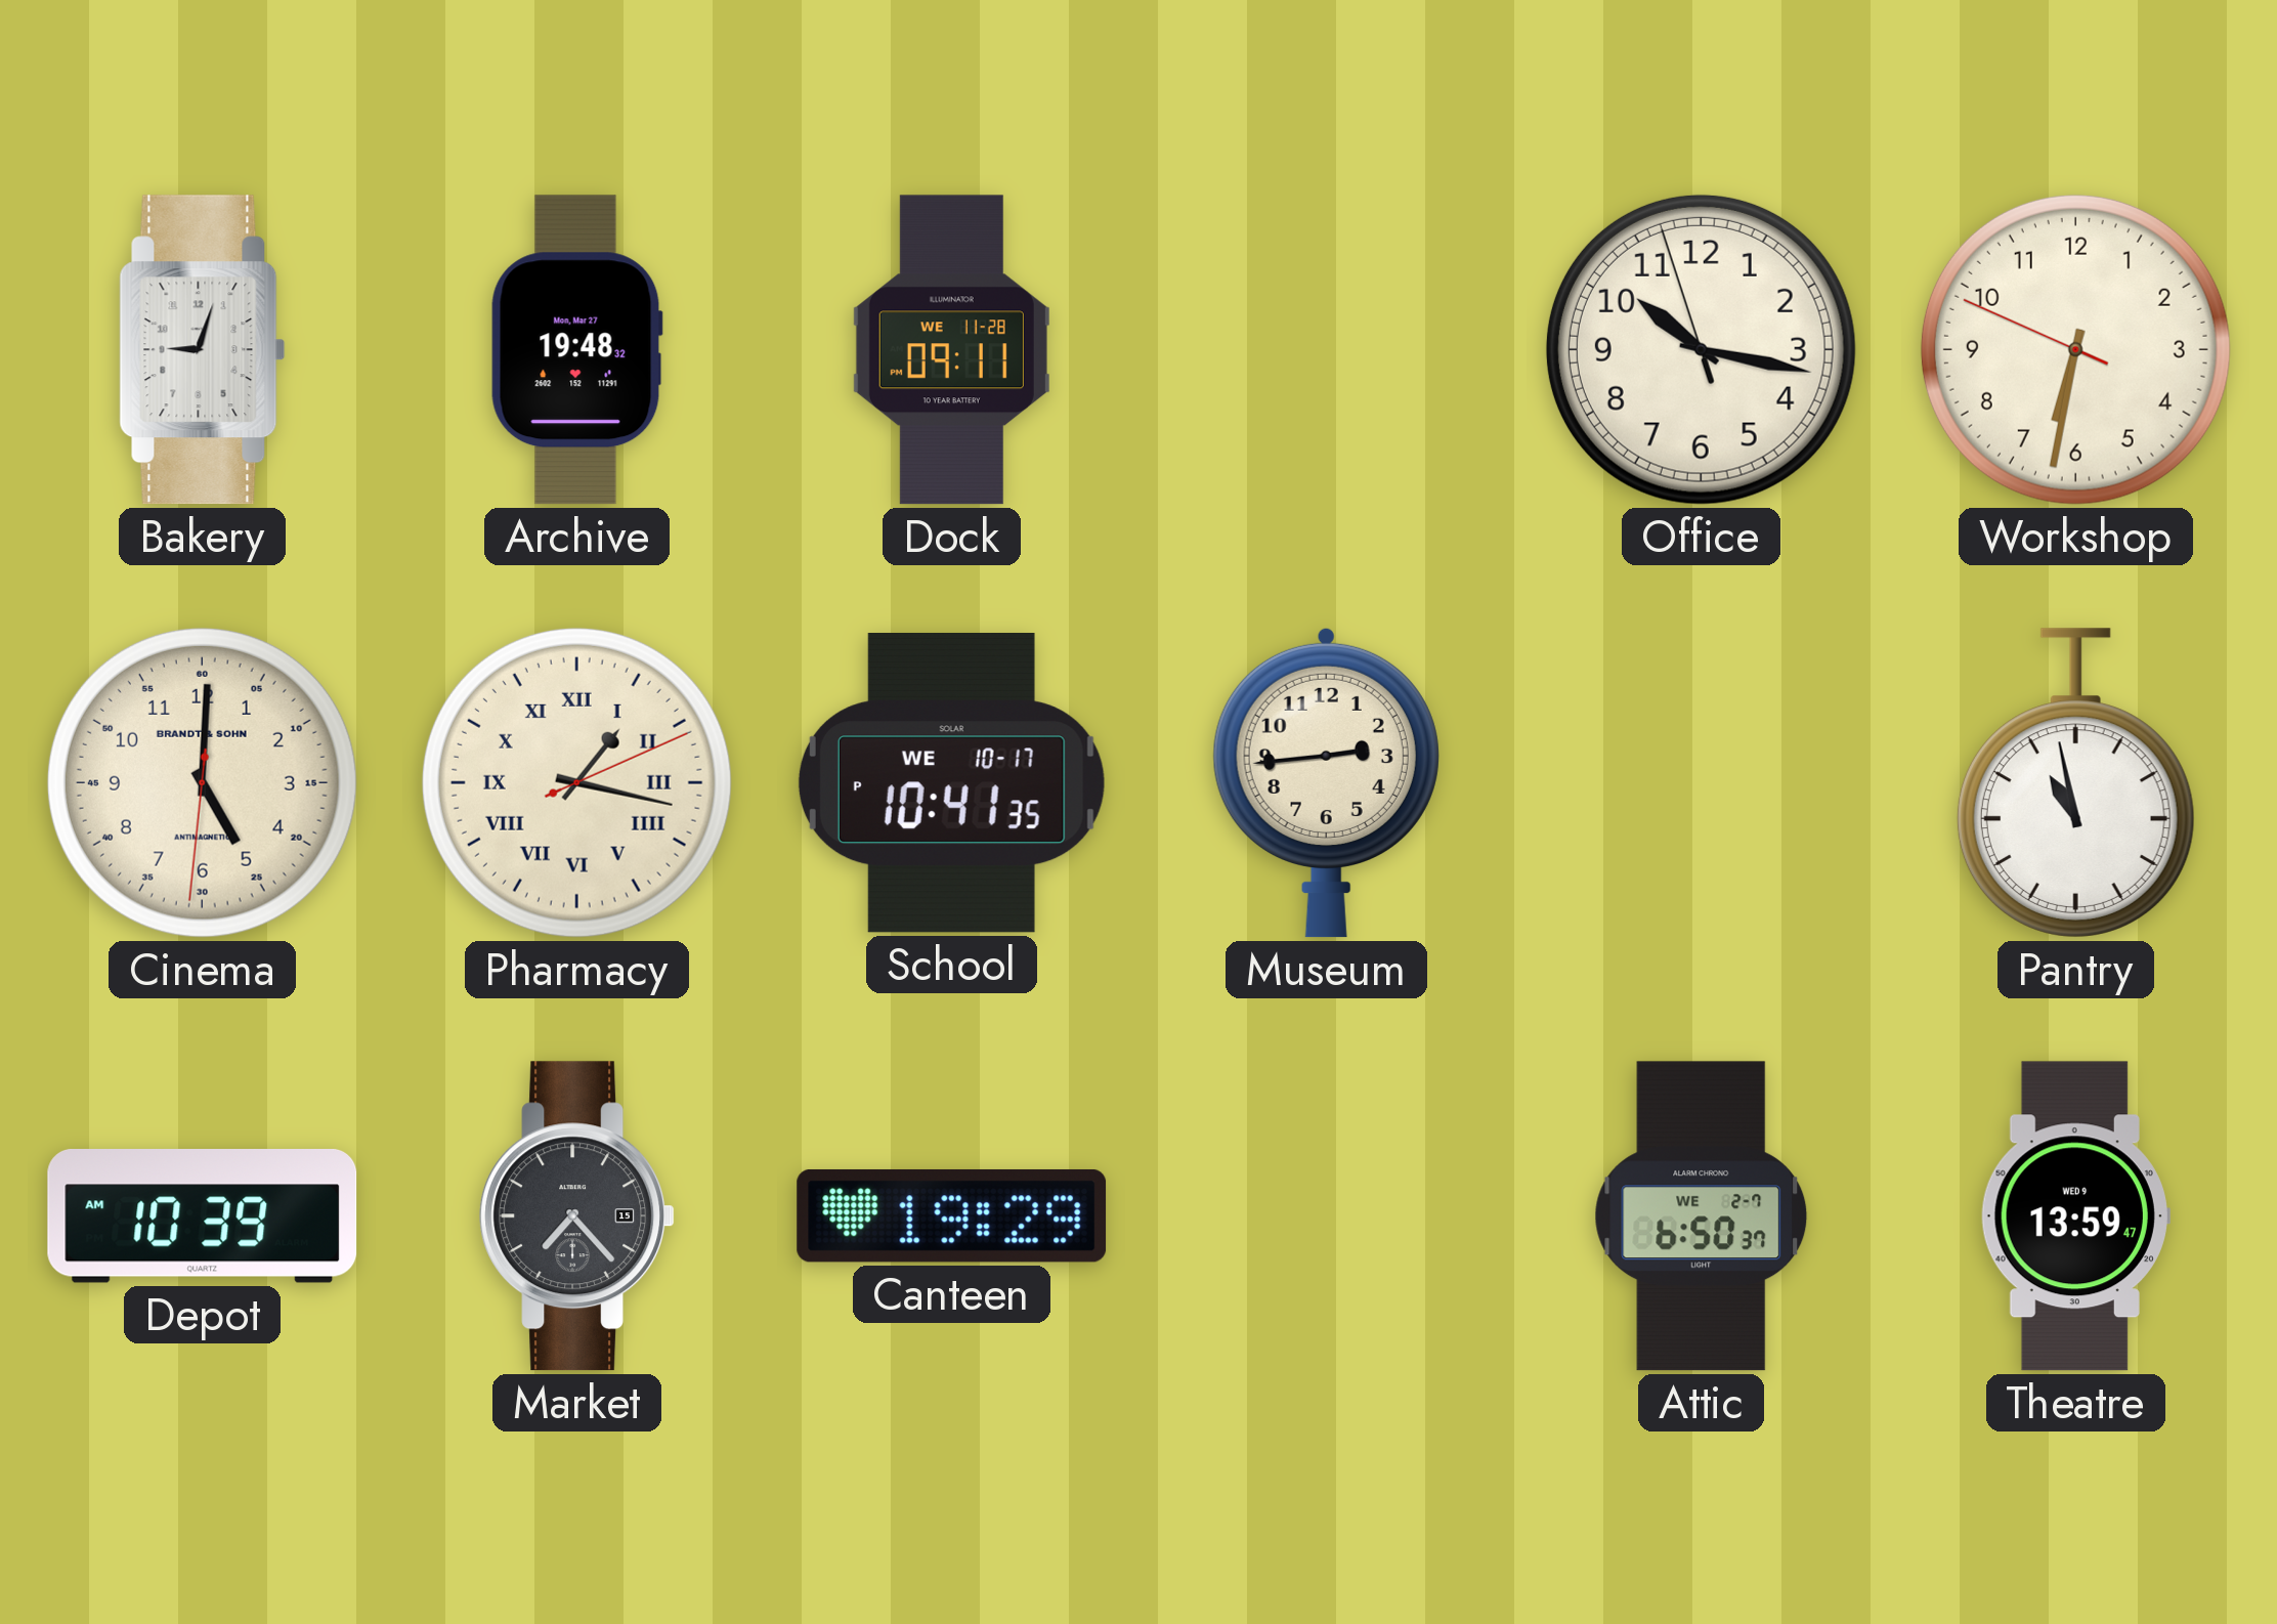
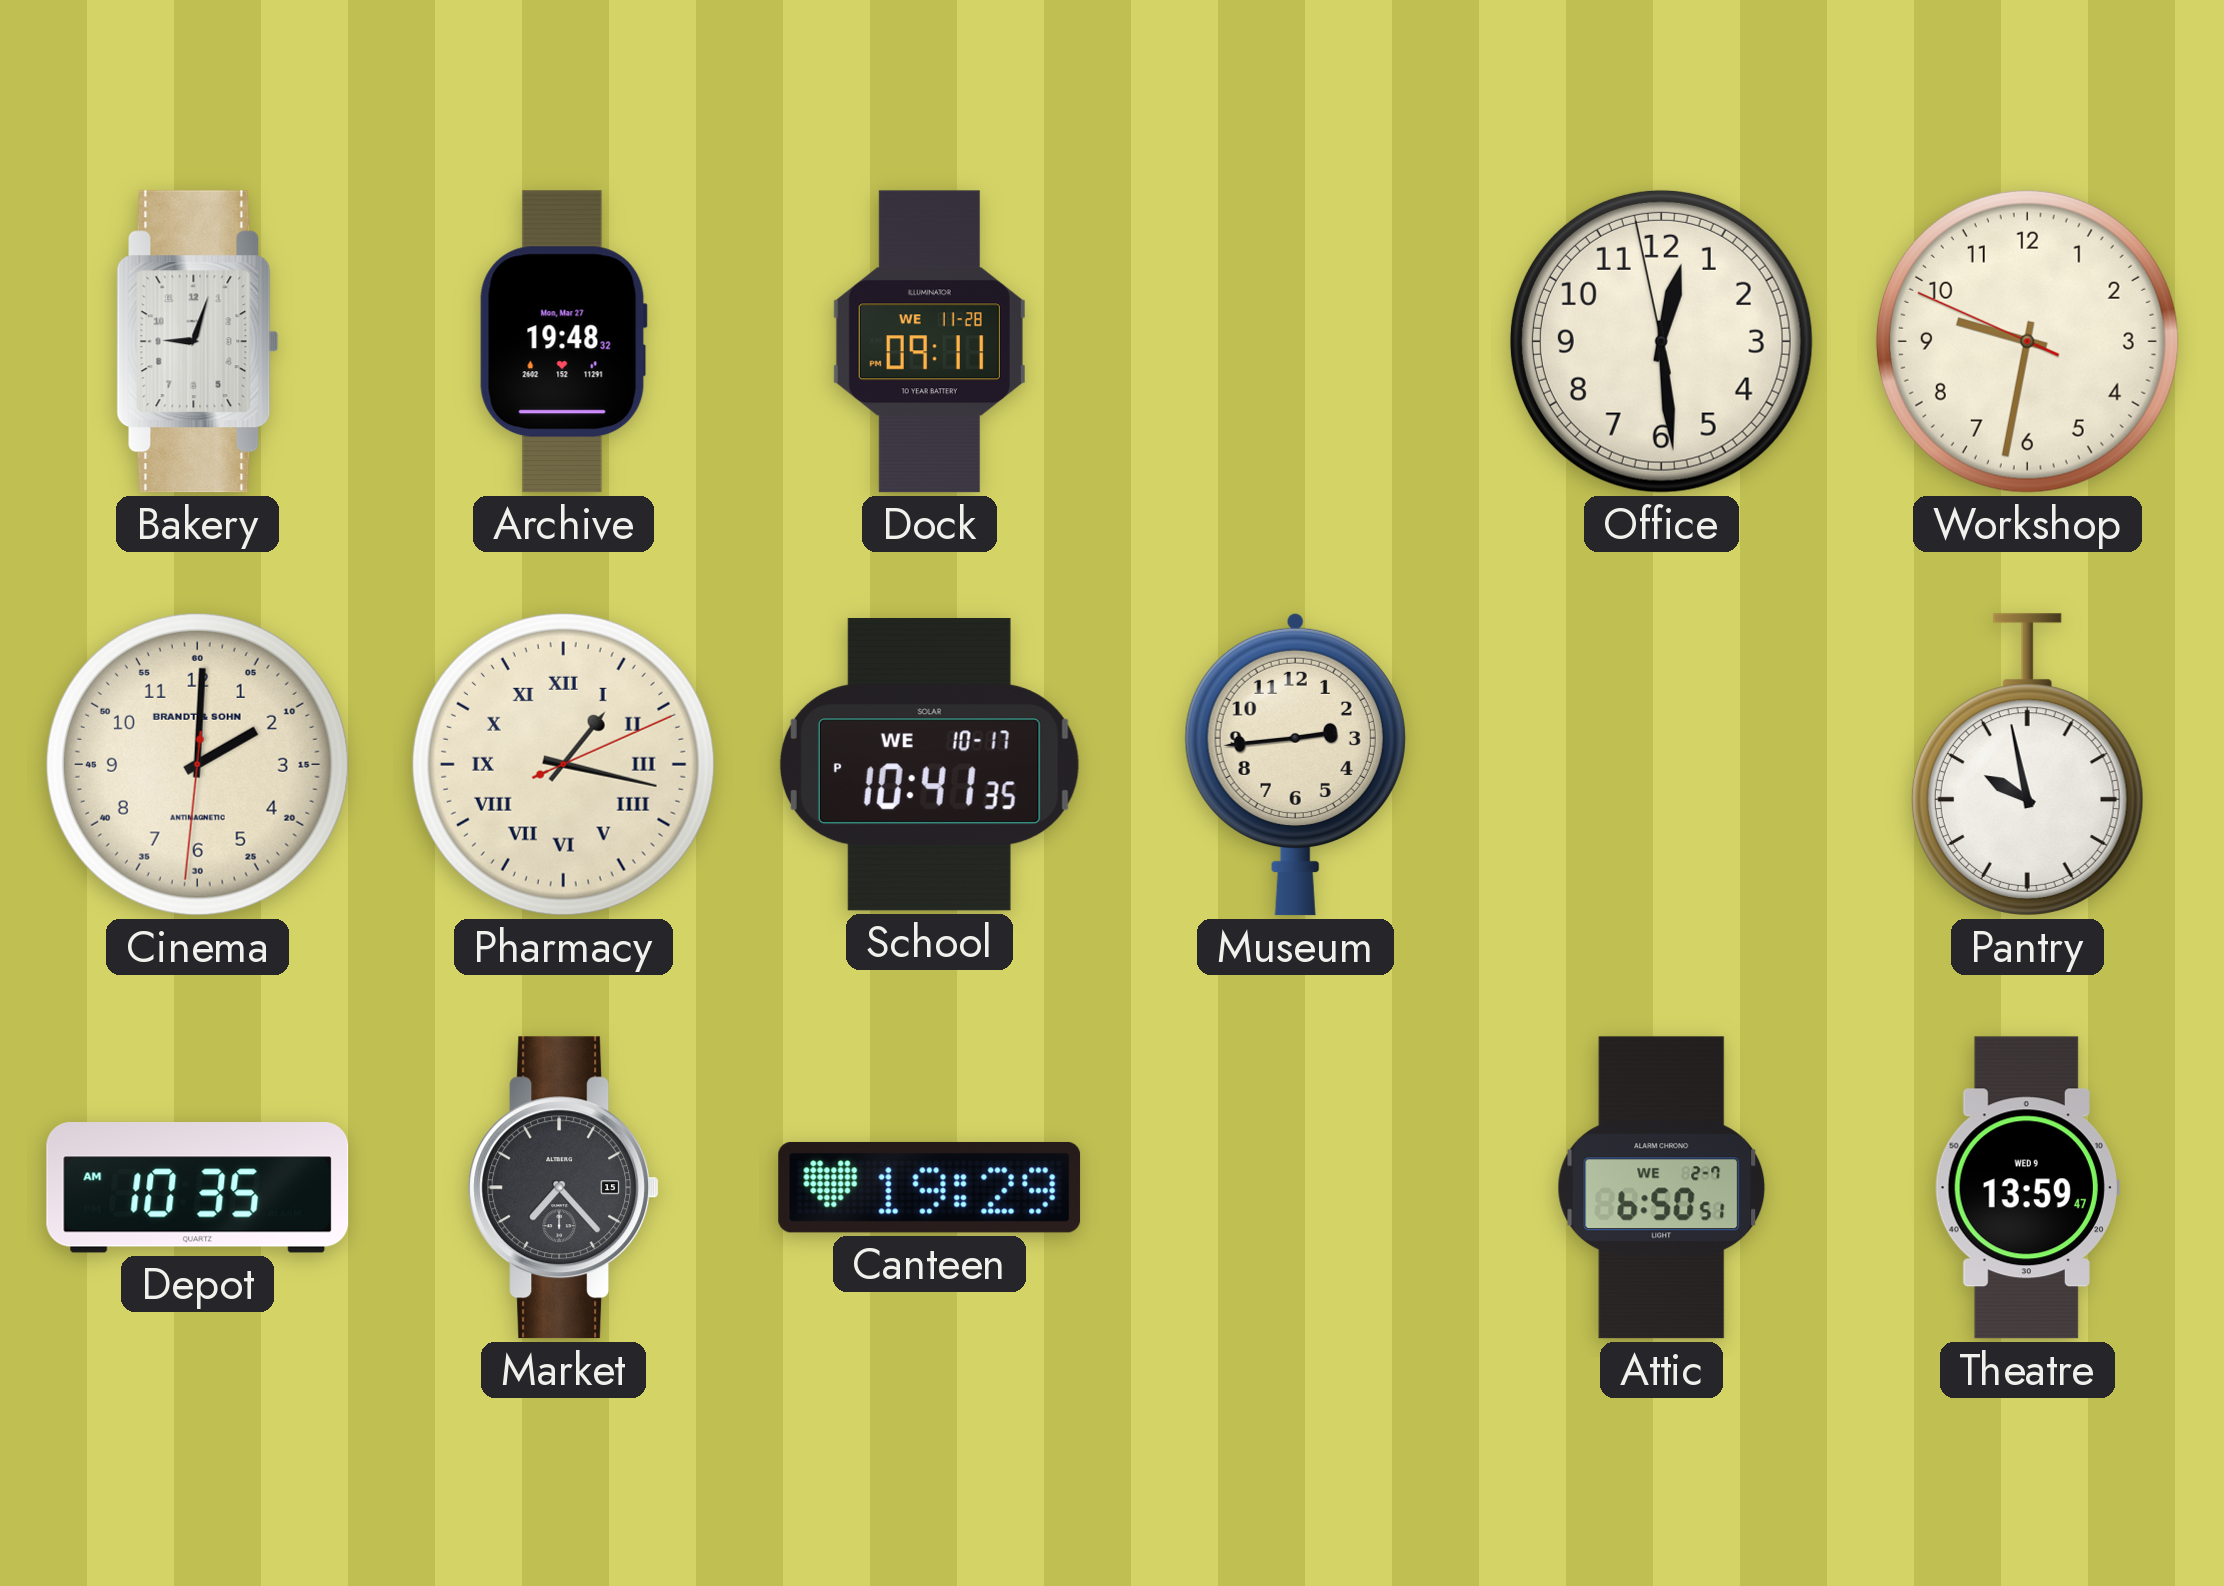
Office: 10:16 -> 12:28 (1661, 341)
Workshop: 6:31 -> 9:31 (2027, 341)
Cinema: 5:00 -> 2:00 (197, 764)
Pantry: 10:58 -> 9:58 (2027, 765)
Depot: 10:39 -> 10:35 (198, 1188)
Attic: 6:50:37 -> 6:50:51 (1662, 1188)
